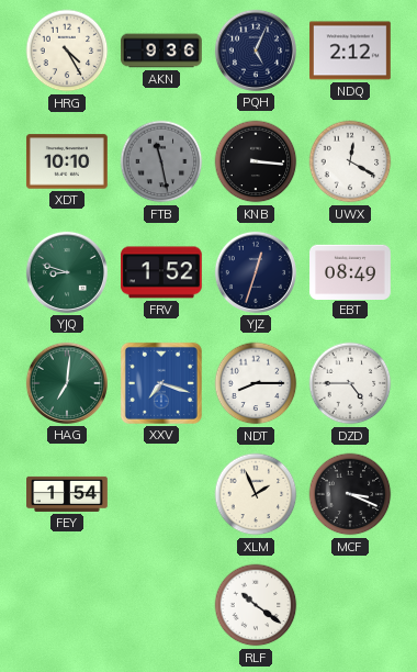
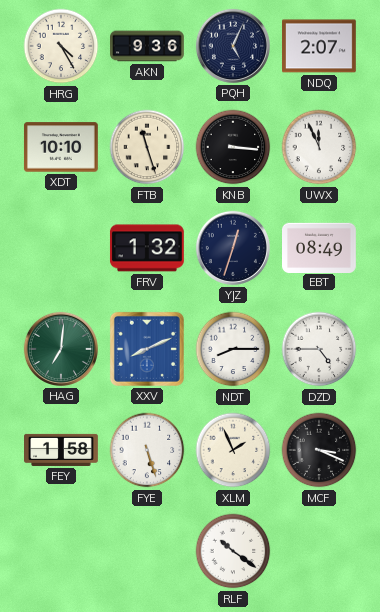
NDQ: 2:12 -> 2:07 (320, 46)
FTB: 11:28 -> 11:27 (147, 147)
FTB dial: grey -> cream (147, 147)
UWX: 12:20 -> 11:56 (319, 147)
YJQ: 8:48 -> none (67, 272)
FRV: 1:52 -> 1:32 (147, 248)
XXV: 7:18 -> 8:11 (147, 349)
FEY: 1:54 -> 1:58 (61, 450)
FYE: none -> 5:27 (147, 450)
